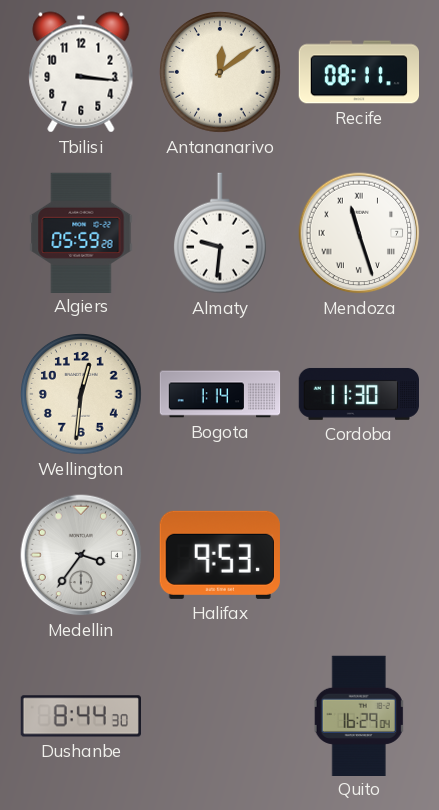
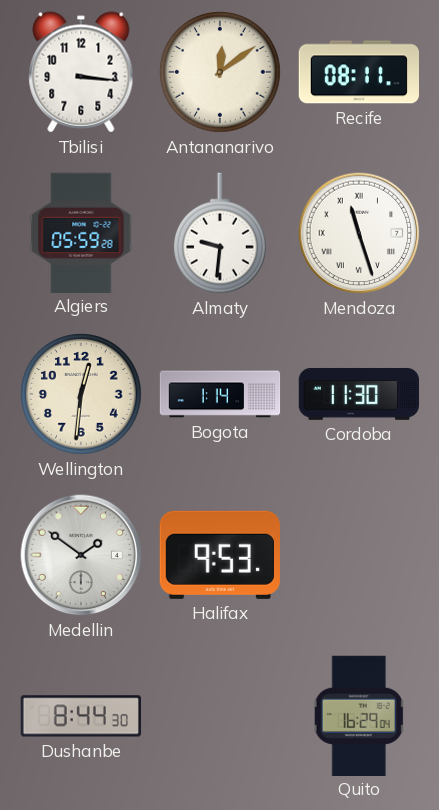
Medellin: 3:36 -> 1:51 (81, 555)
